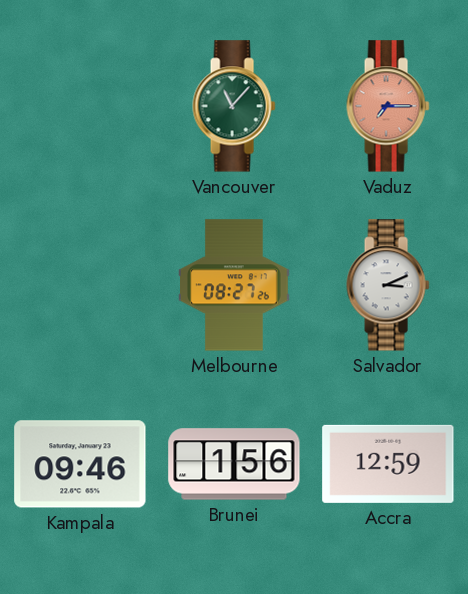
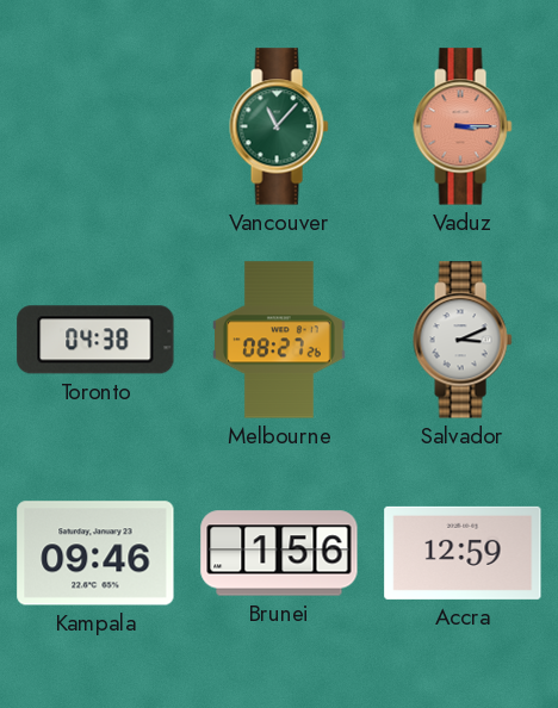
Vaduz: 7:15 -> 3:15 (463, 126)
Toronto: none -> 04:38 (95, 340)
